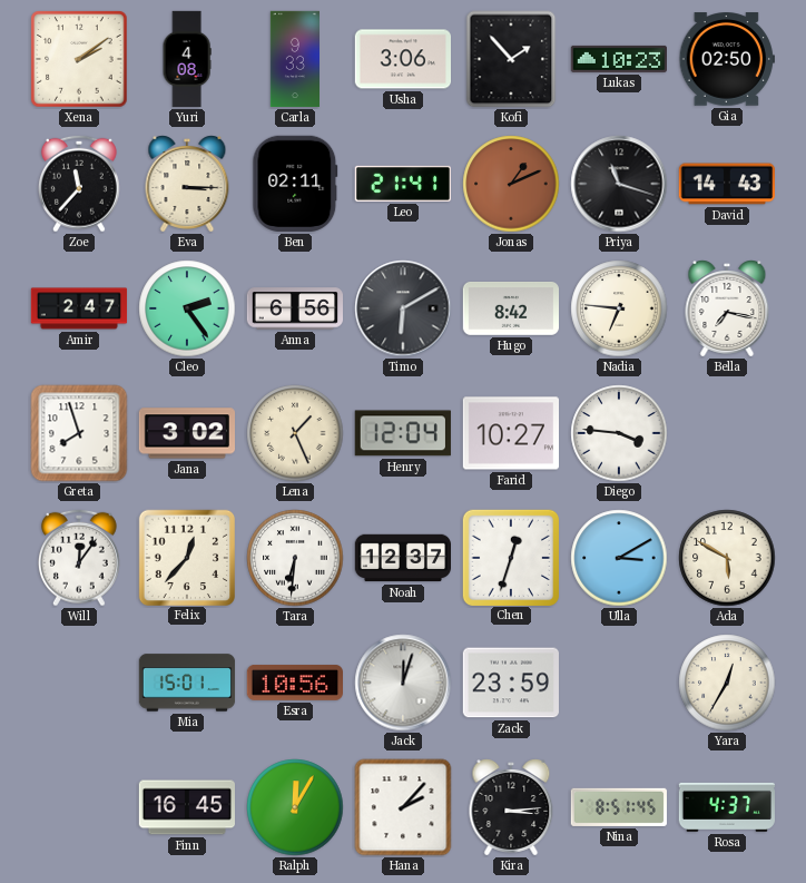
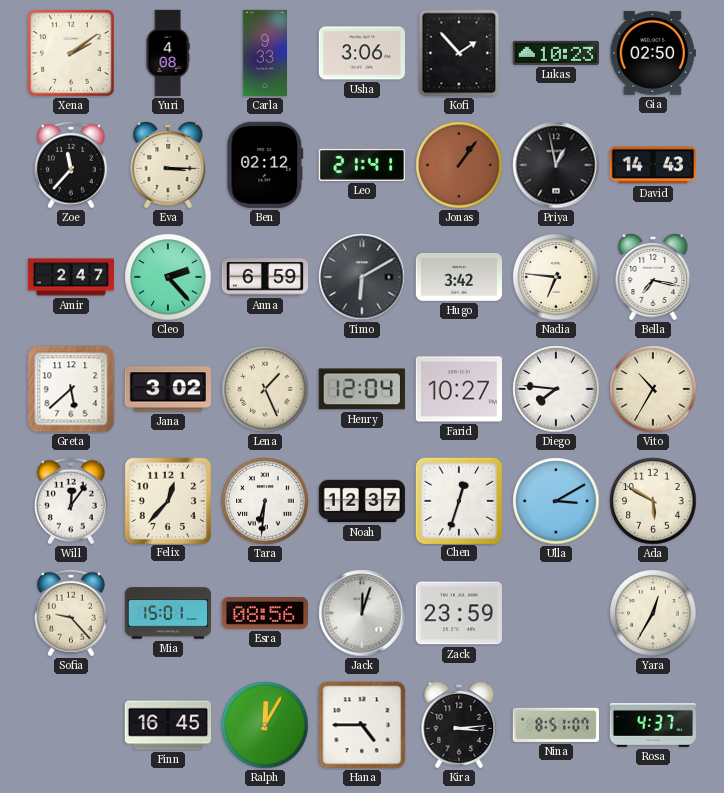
Ben: 02:11 -> 02:12 (265, 165)
Jonas: 1:11 -> 1:06 (459, 165)
Priya: 11:18 -> 12:58 (556, 165)
Cleo: 2:24 -> 2:23 (168, 277)
Anna: 6:56 -> 6:59 (264, 277)
Hugo: 8:42 -> 3:42 (458, 278)
Greta: 7:57 -> 5:38 (71, 389)
Diego: 3:46 -> 7:46 (556, 389)
Vito: none -> 10:35 (653, 389)
Sofia: none -> 9:23 (71, 613)
Esra: 10:56 -> 08:56 (264, 614)
Hana: 2:07 -> 4:45 (362, 725)
Nina: 8:51:45 -> 8:51:07 (556, 725)
